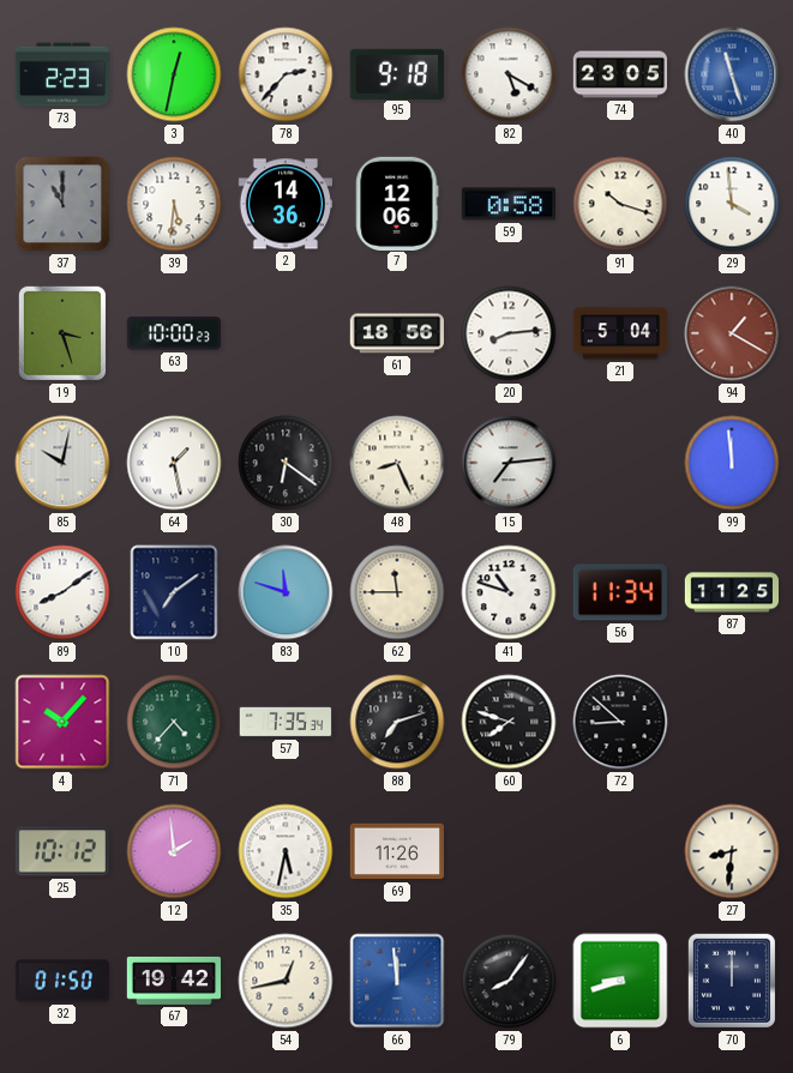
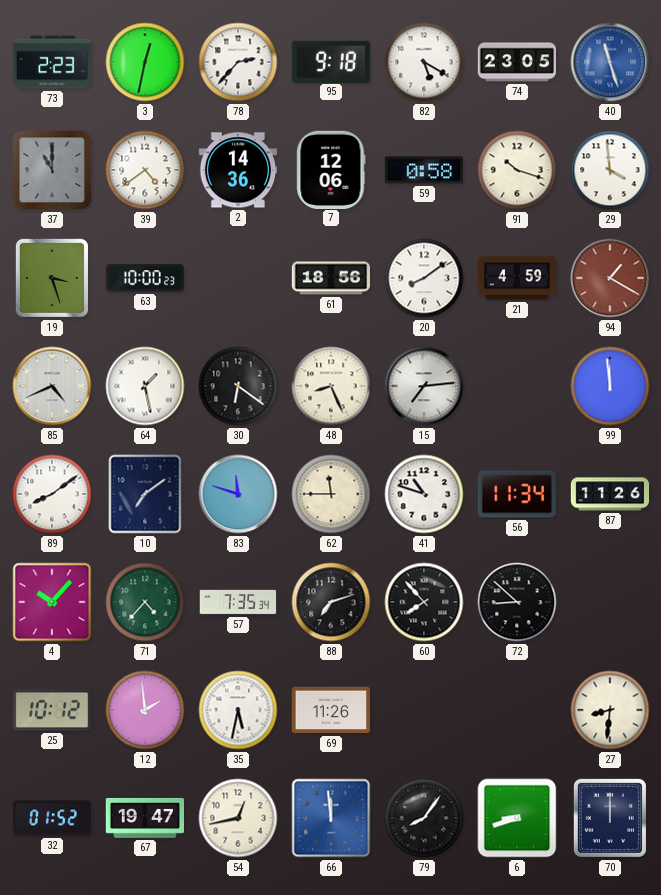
39: 5:31 -> 4:39 (145, 170)
20: 8:14 -> 8:09 (424, 278)
21: 5:04 -> 4:59 (517, 278)
85: 10:02 -> 4:41 (52, 386)
87: 11:25 -> 11:26 (610, 494)
60: 7:48 -> 7:53 (424, 602)
32: 01:50 -> 01:52 (51, 818)
67: 19:42 -> 19:47 (144, 818)
